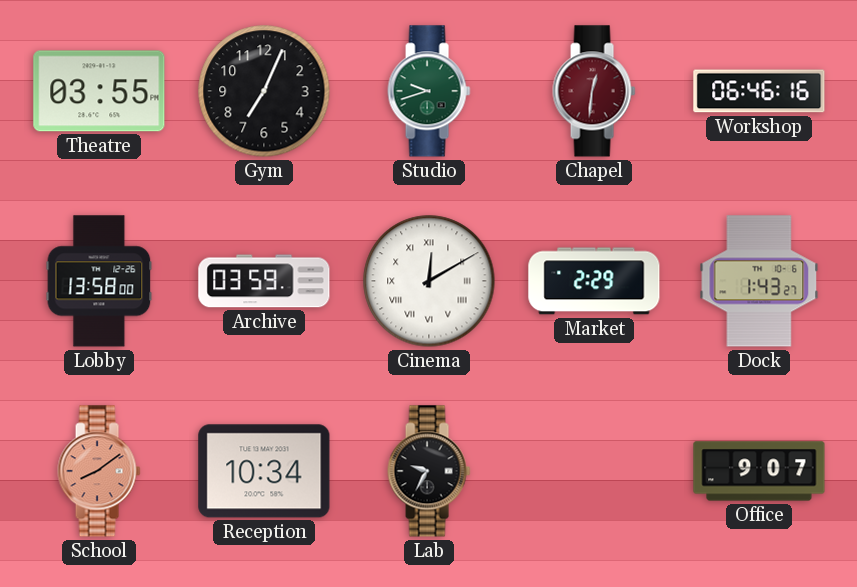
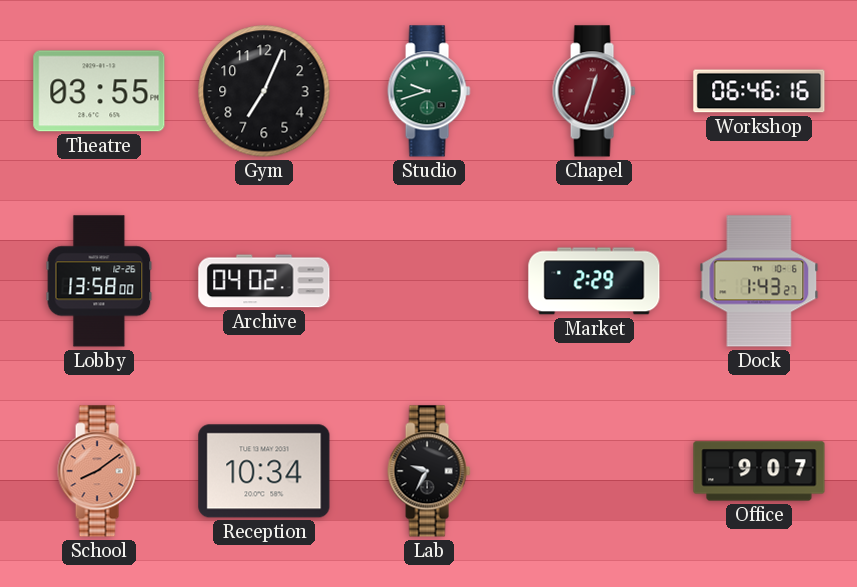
Chapel: 12:31 -> 12:33 (594, 91)
Archive: 03:59 -> 04:02 (264, 281)
Cinema: 12:10 -> none (429, 281)
